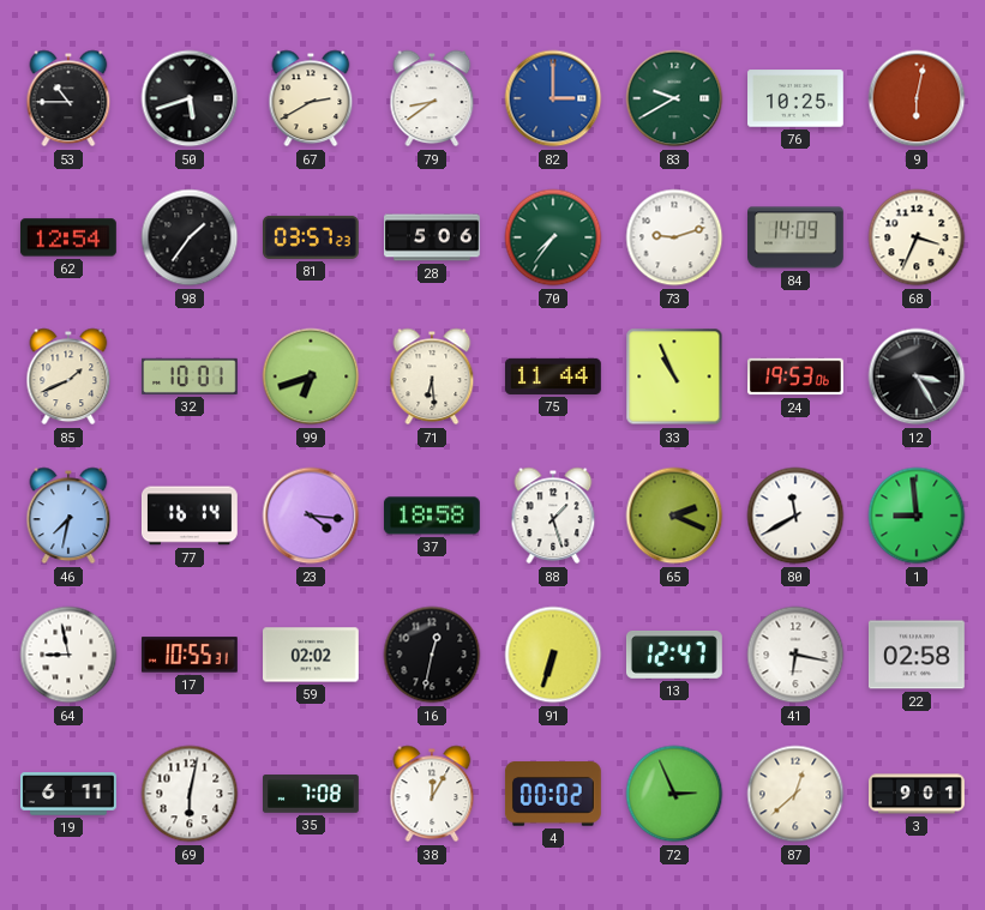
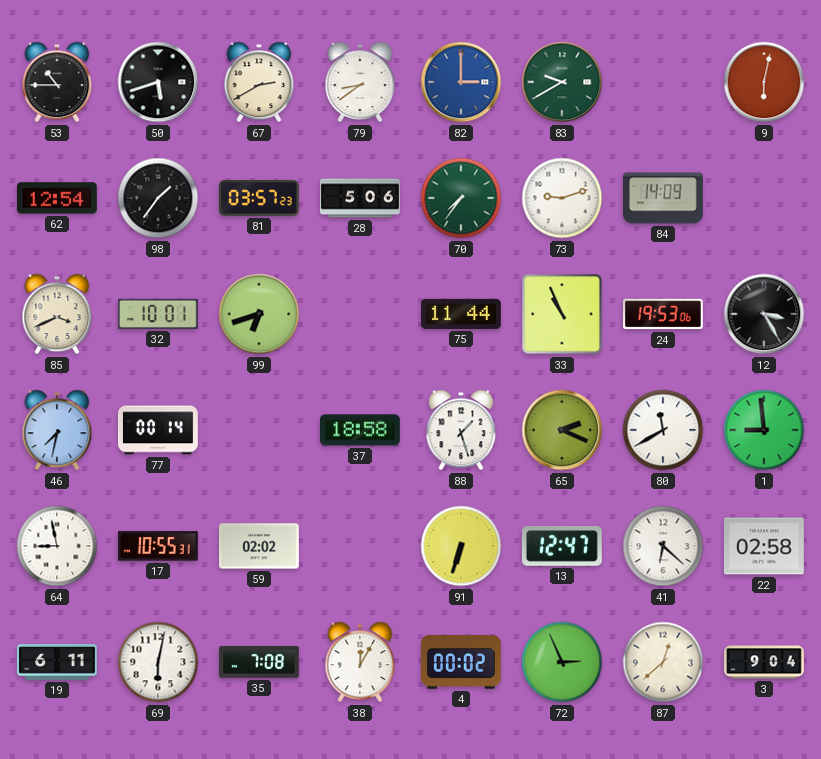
76: 10:25 -> none (797, 98)
68: 3:34 -> none (917, 237)
85: 1:41 -> 3:41 (57, 314)
71: 6:29 -> none (432, 376)
77: 16:14 -> 00:14 (158, 430)
23: 4:16 -> none (311, 516)
16: 12:32 -> none (432, 655)
41: 6:17 -> 6:22 (663, 546)
3: 9:01 -> 9:04 (765, 662)
